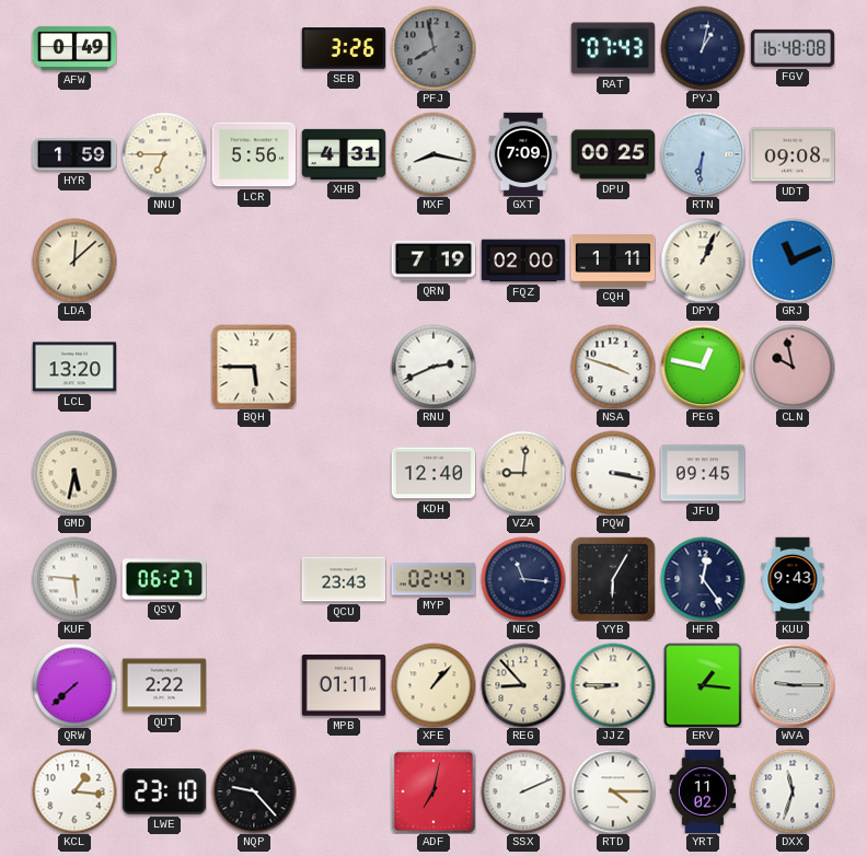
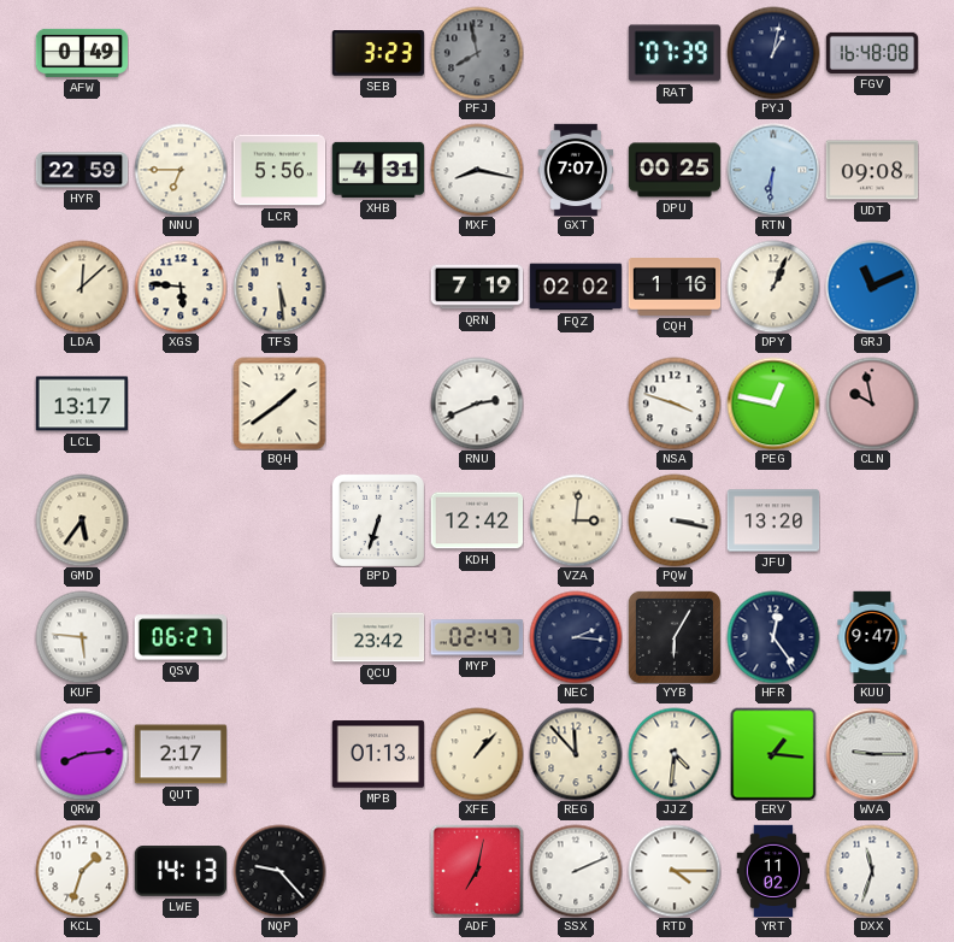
SEB: 3:26 -> 3:23 (378, 53)
RAT: 07:43 -> 07:39 (675, 53)
HYR: 1:59 -> 22:59 (82, 170)
GXT: 7:09 -> 7:07 (576, 170)
XGS: none -> 5:46 (181, 287)
TFS: none -> 5:29 (279, 287)
FQZ: 02:00 -> 02:02 (576, 287)
CQH: 1:11 -> 1:16 (675, 287)
LCL: 13:20 -> 13:17 (82, 404)
BQH: 5:45 -> 1:39 (279, 404)
GMD: 5:32 -> 5:36 (82, 520)
BPD: none -> 6:33 (378, 520)
KDH: 12:40 -> 12:42 (477, 520)
VZA: 9:01 -> 3:01 (576, 520)
JFU: 09:45 -> 13:20 (773, 520)
QCU: 23:43 -> 23:42 (378, 637)
NEC: 11:16 -> 2:16 (576, 637)
KUU: 9:43 -> 9:47 (872, 637)
QRW: 7:38 -> 8:14 (82, 754)
QUT: 2:22 -> 2:17 (181, 754)
MPB: 01:11 -> 01:13 (378, 754)
REG: 8:53 -> 11:53 (576, 754)
JJZ: 8:45 -> 4:31 (675, 754)
KCL: 1:16 -> 1:33 (82, 871)
LWE: 23:10 -> 14:13 (179, 871)
